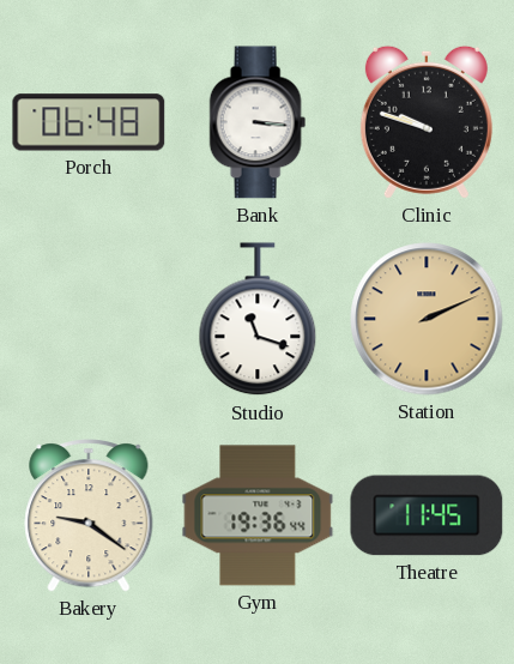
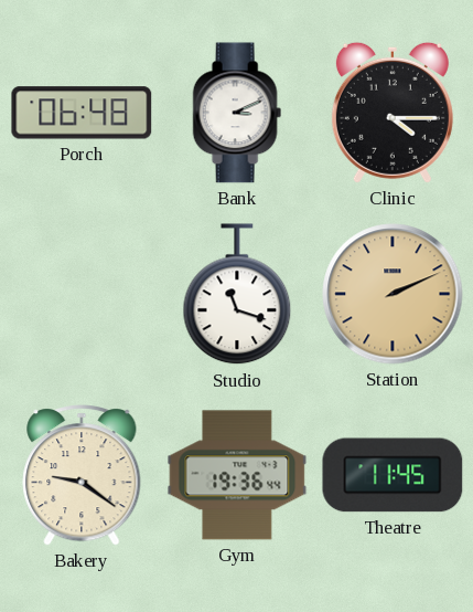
Bank: 3:16 -> 3:11 (237, 113)
Clinic: 9:48 -> 4:15 (393, 113)
